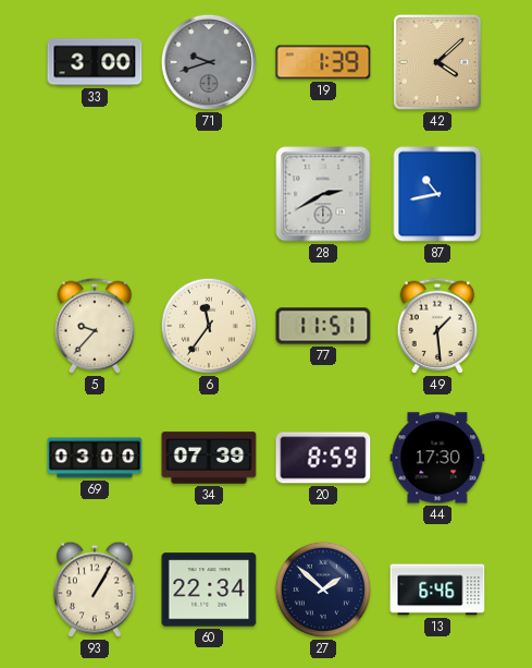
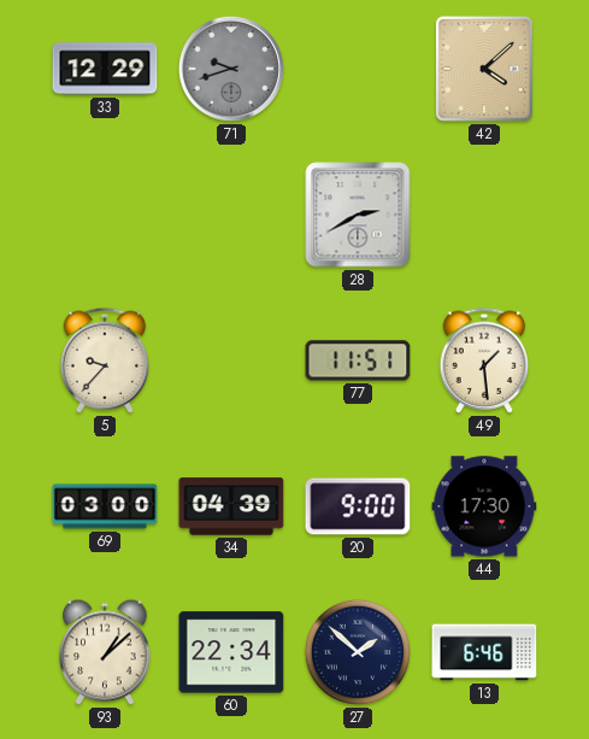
33: 3:00 -> 12:29 (105, 69)
19: 1:39 -> none (323, 62)
87: 10:43 -> none (437, 194)
6: 11:36 -> none (209, 326)
34: 07:39 -> 04:39 (231, 506)
20: 8:59 -> 9:00 (358, 506)
93: 1:05 -> 1:08 (105, 652)
